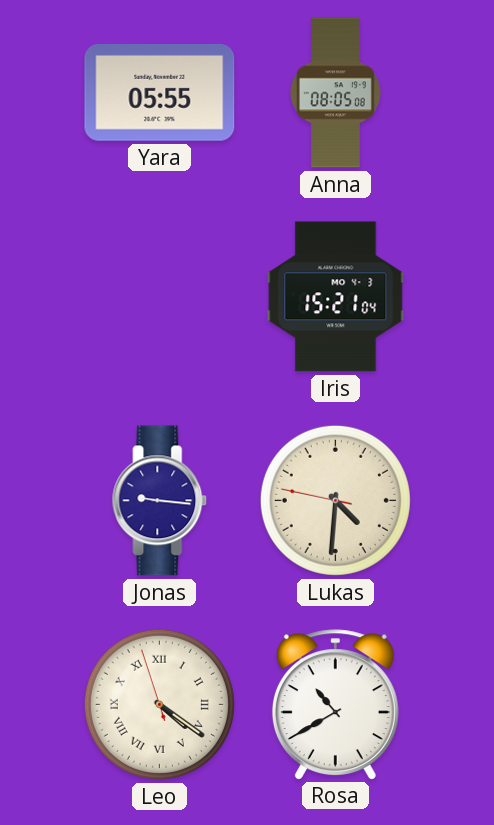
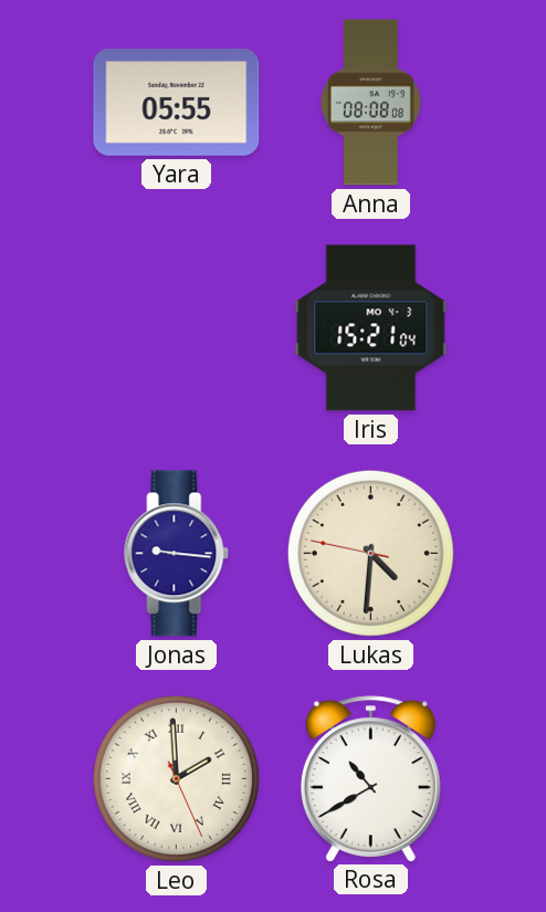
Anna: 08:05 -> 08:08 (370, 103)
Leo: 4:20 -> 1:59 (176, 778)
